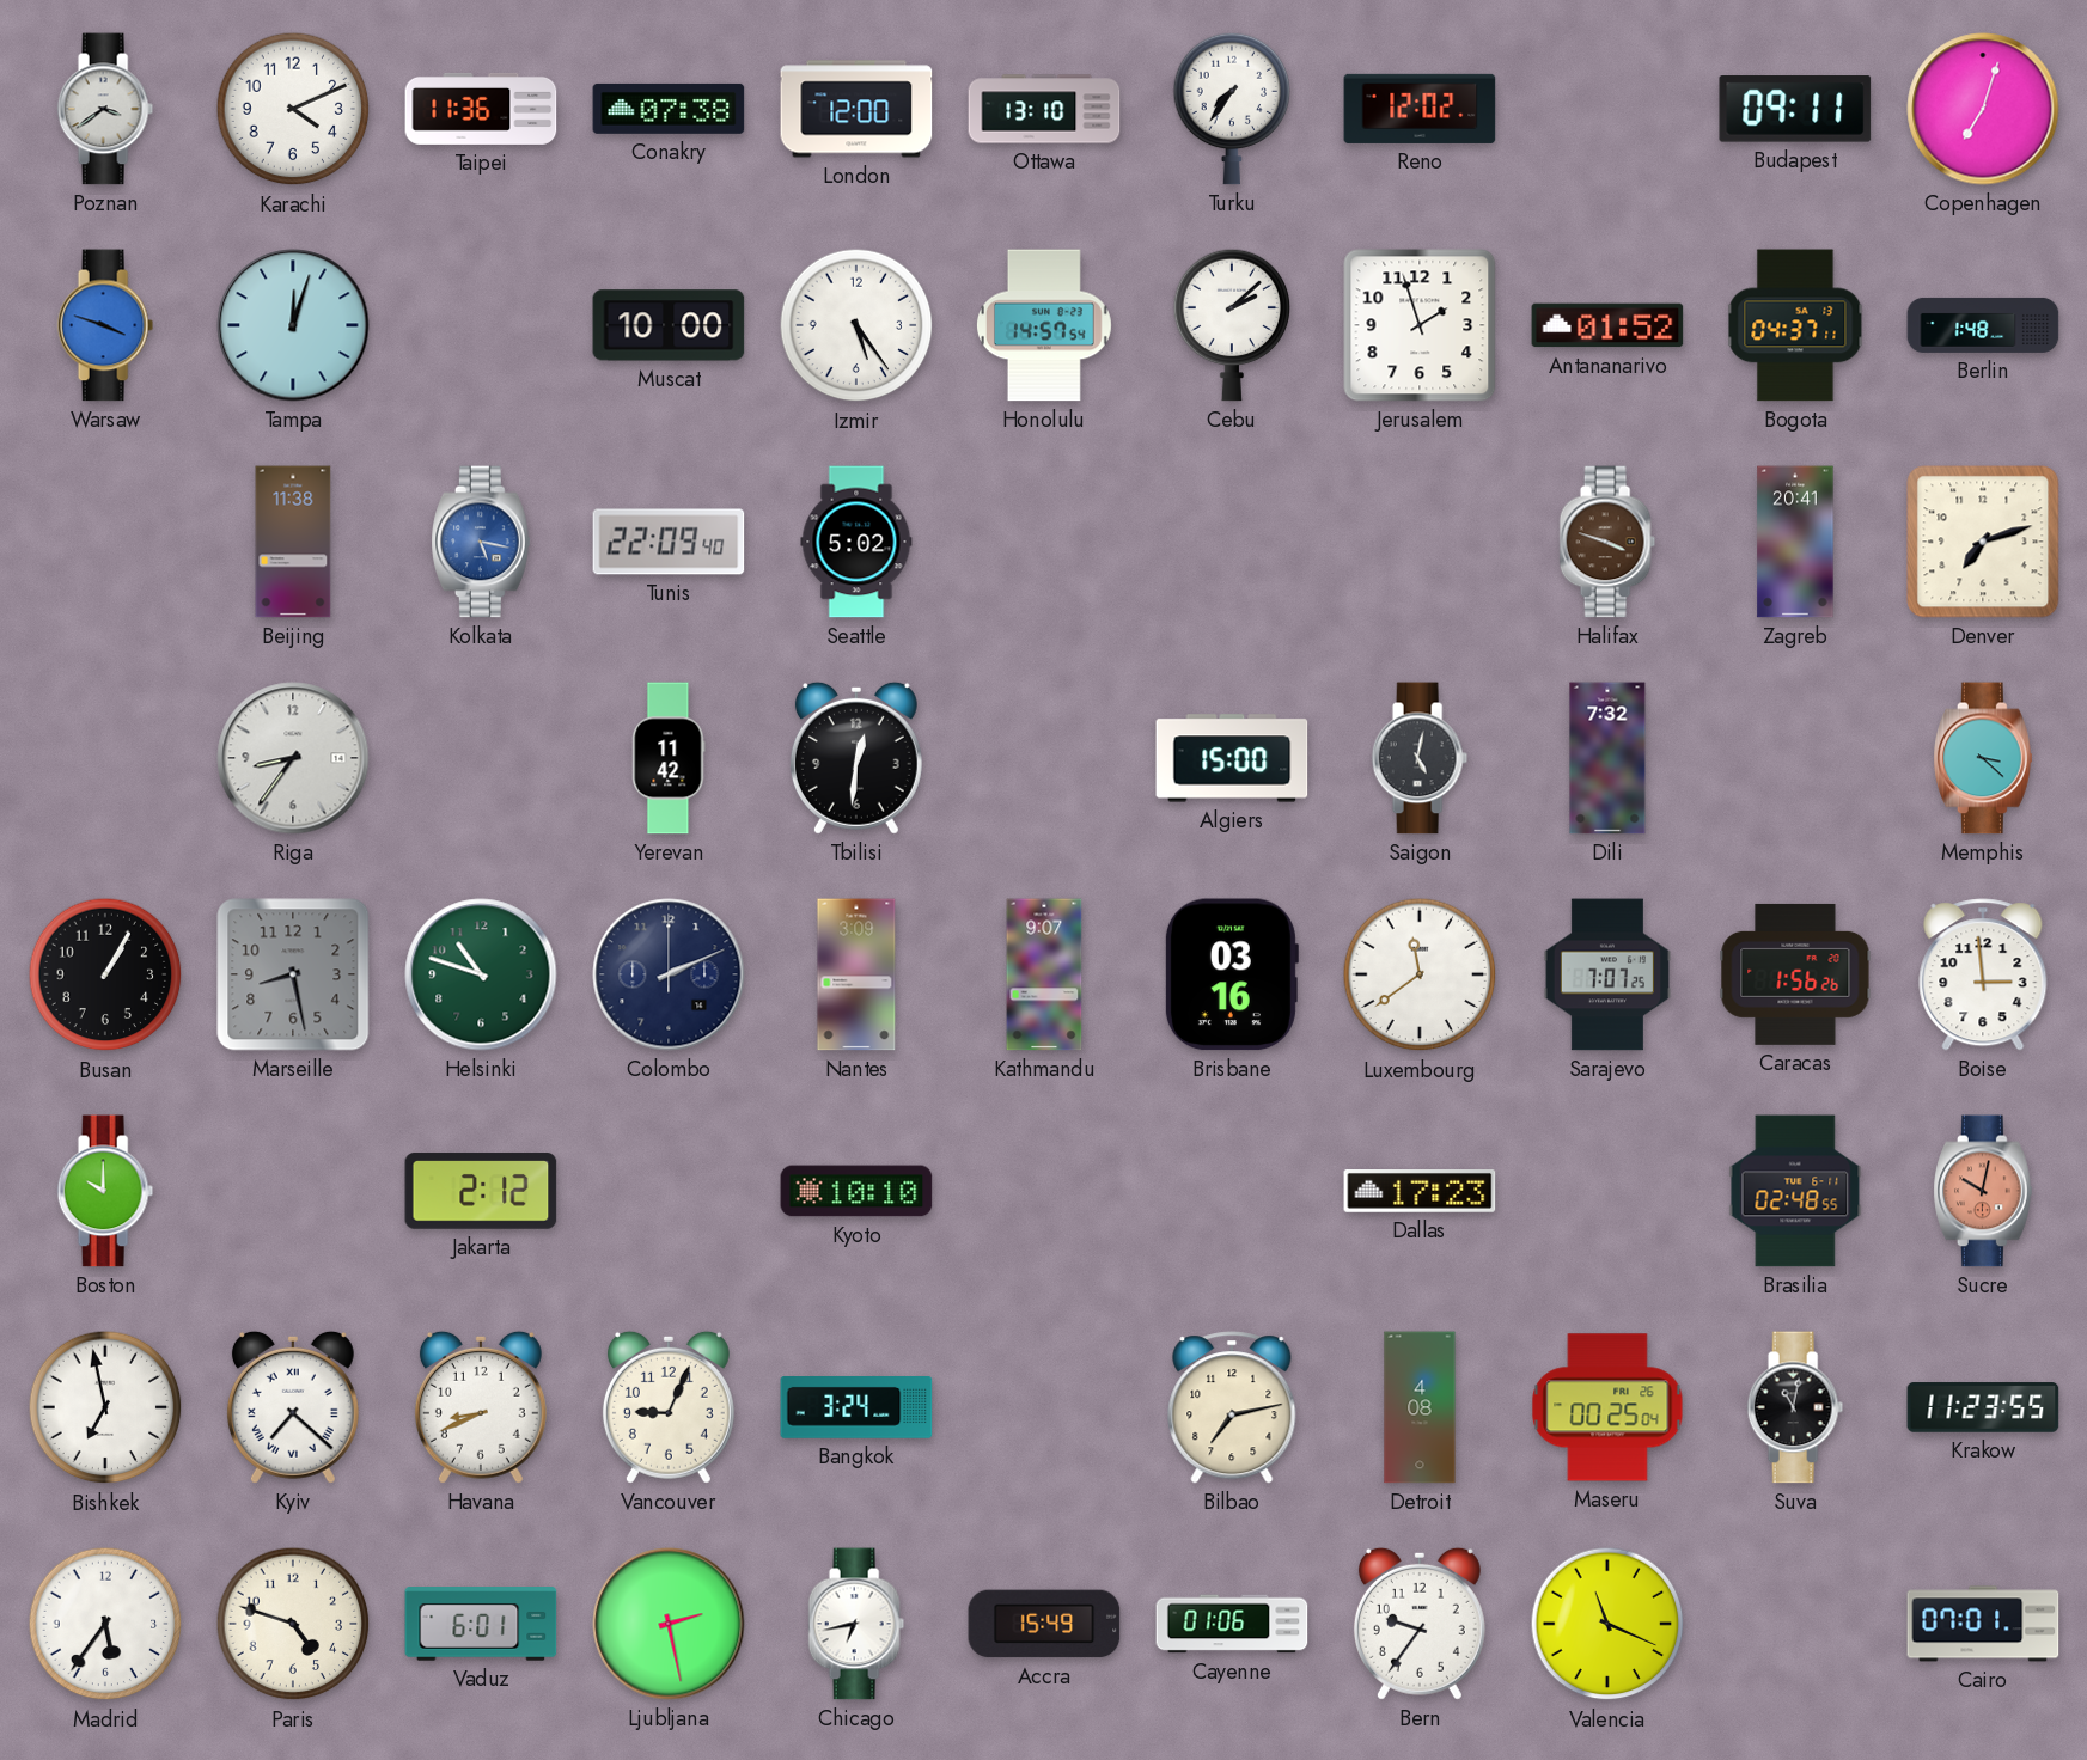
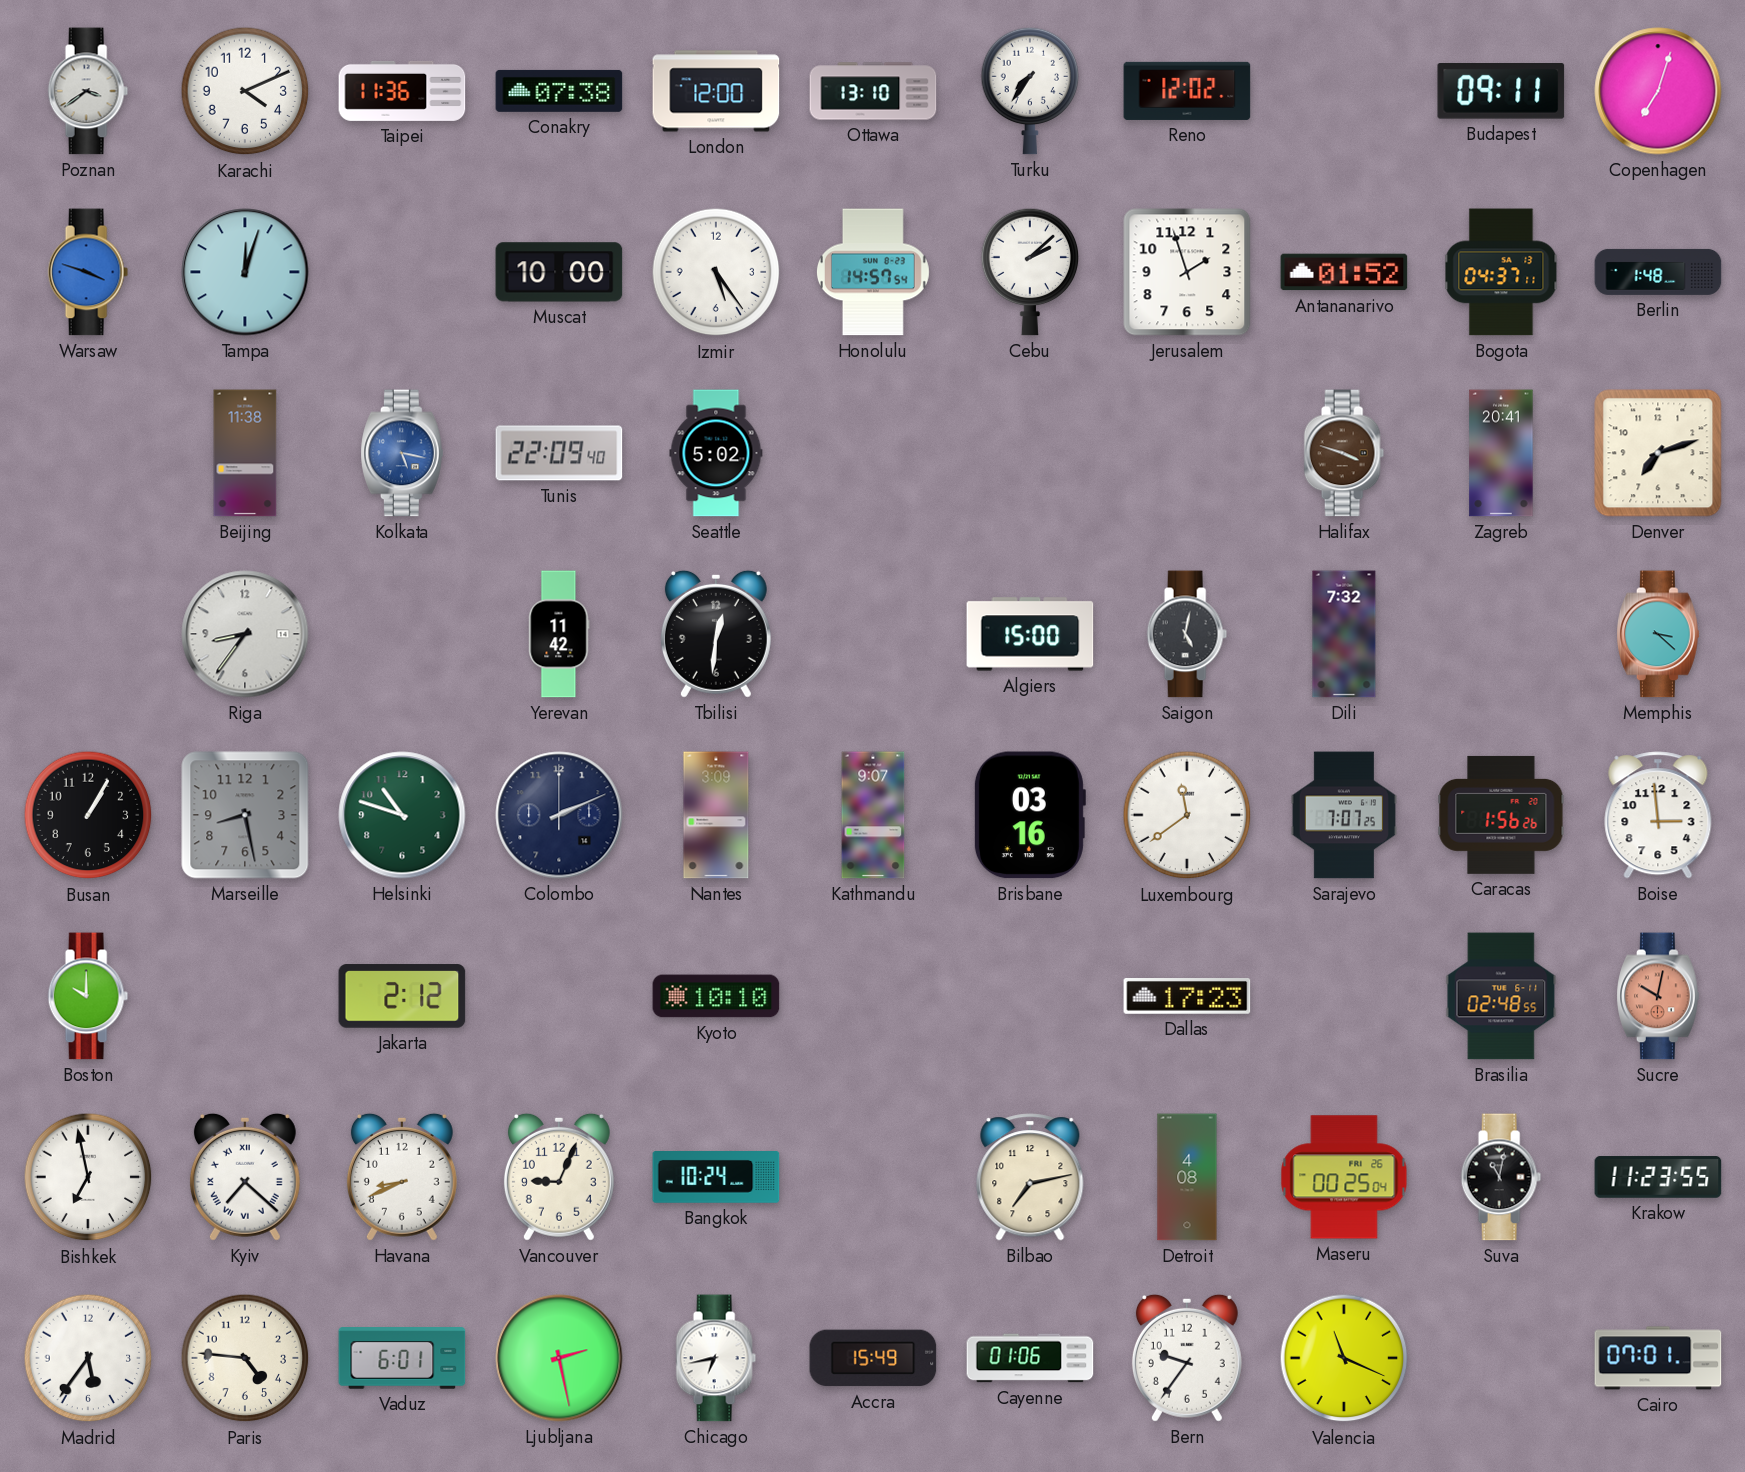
Bangkok: 3:24 -> 10:24 (716, 1178)
Paris: 4:48 -> 4:46 (245, 1358)
